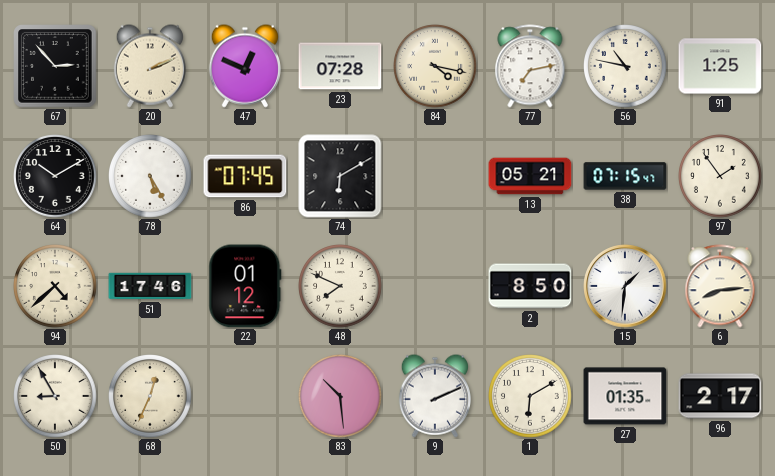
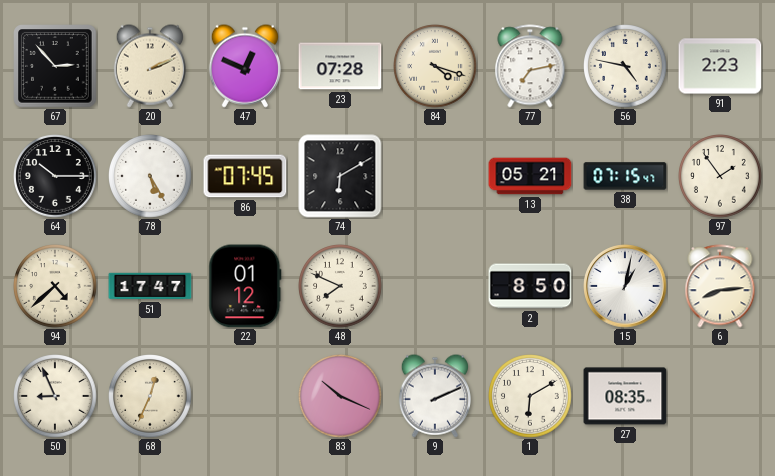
84: 4:17 -> 4:18 (436, 67)
56: 10:47 -> 4:47 (626, 67)
91: 1:25 -> 2:23 (720, 66)
64: 10:10 -> 10:15 (56, 177)
51: 17:46 -> 17:47 (150, 286)
15: 1:31 -> 1:02 (625, 286)
50: 8:55 -> 8:56 (56, 397)
83: 10:29 -> 10:19 (341, 397)
27: 01:35 -> 08:35 (625, 396)
96: 2:17 -> none (720, 396)
